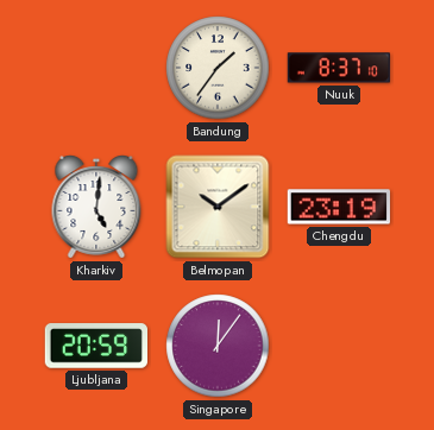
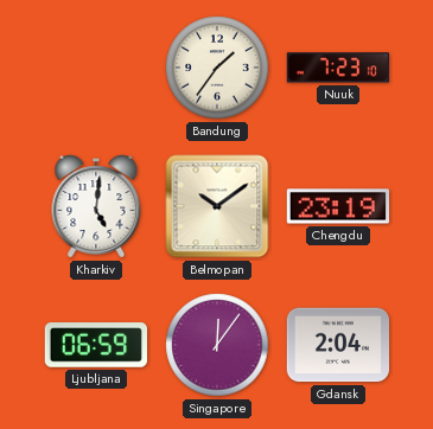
Nuuk: 8:37 -> 7:23 (337, 68)
Ljubljana: 20:59 -> 06:59 (95, 345)
Gdansk: none -> 2:04 (337, 345)
